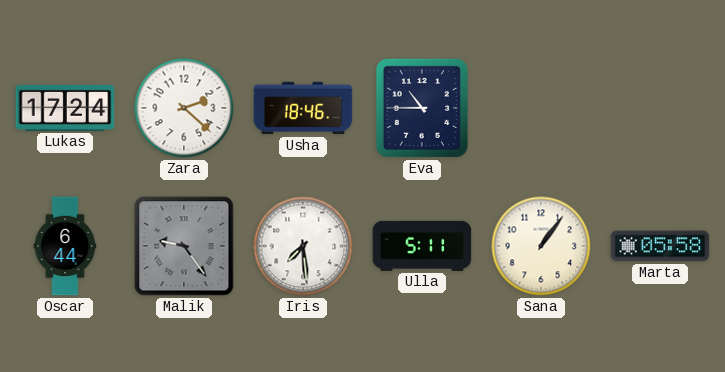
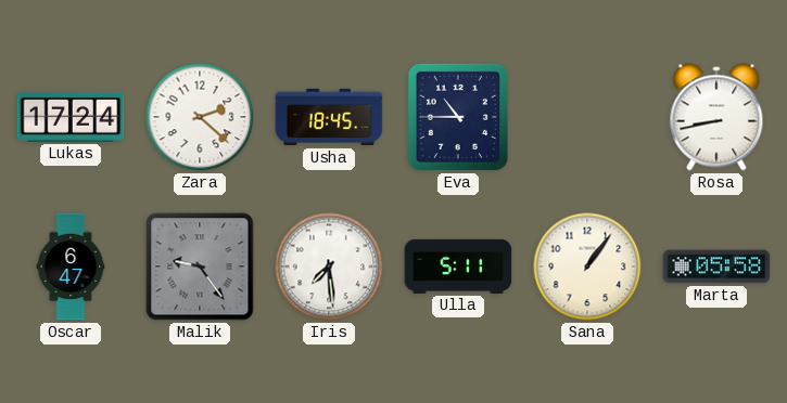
Usha: 18:46 -> 18:45 (329, 117)
Rosa: none -> 8:43 (716, 117)
Oscar: 6:44 -> 6:47 (71, 266)
